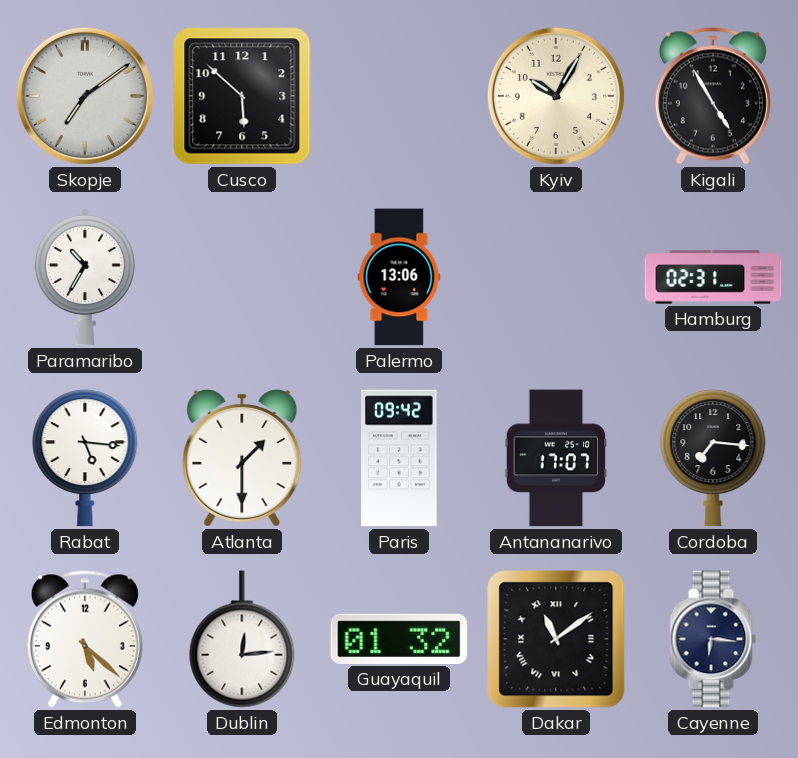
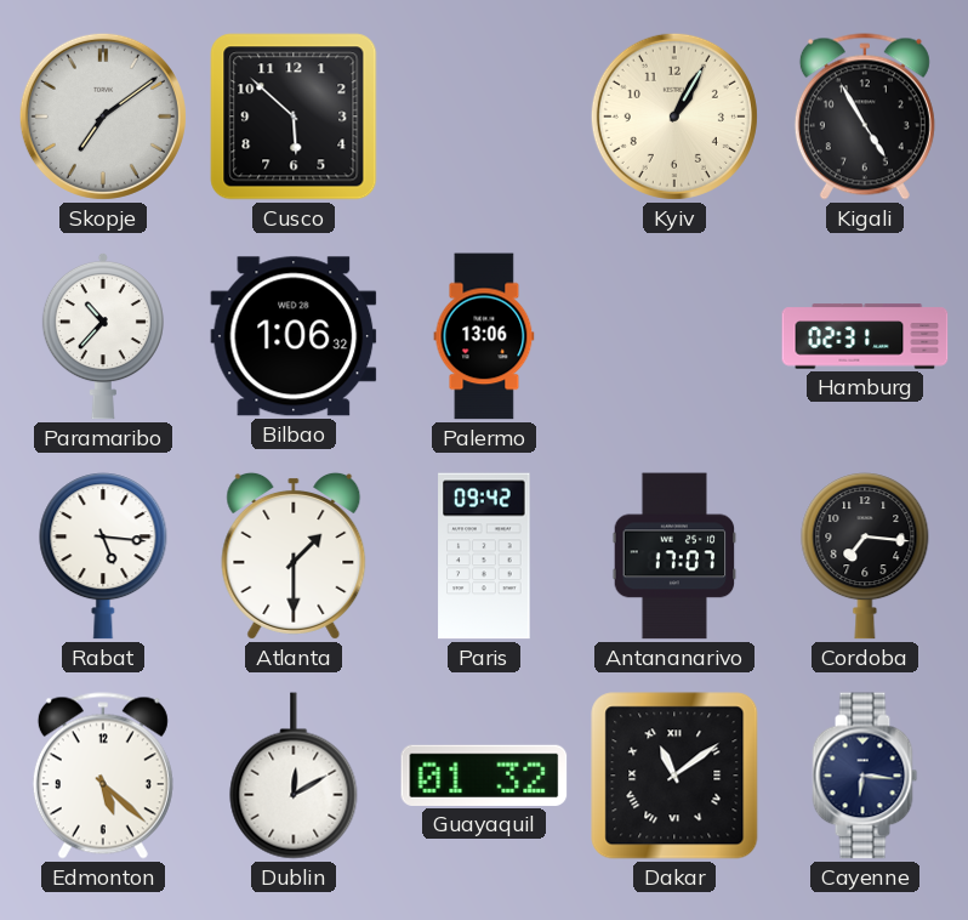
Kyiv: 10:05 -> 1:05 (674, 117)
Paramaribo: 10:35 -> 10:37 (103, 336)
Bilbao: none -> 1:06 (294, 336)
Dublin: 12:14 -> 12:10 (294, 776)
